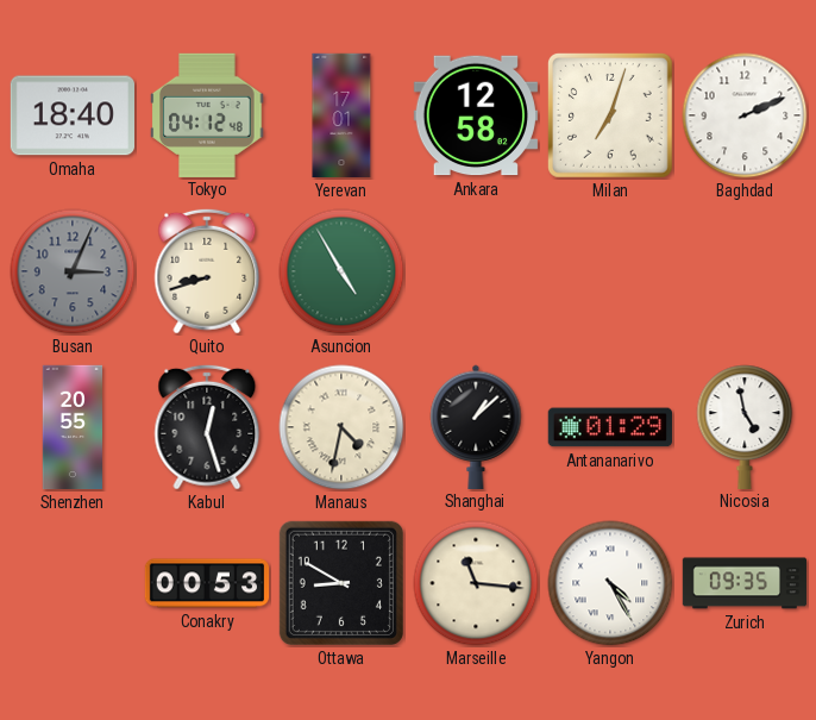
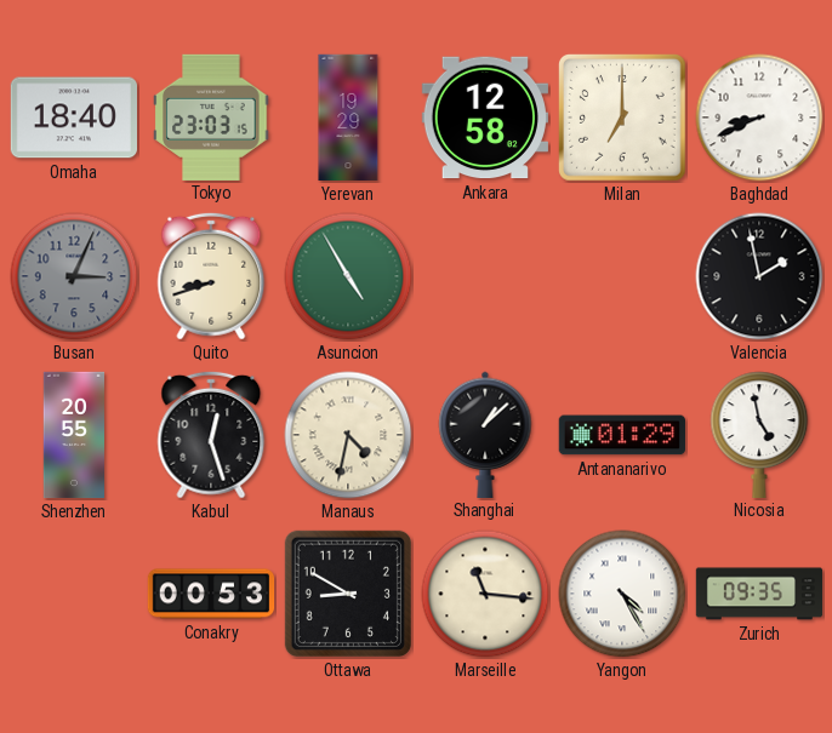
Tokyo: 04:12 -> 23:03 (211, 116)
Yerevan: 17:01 -> 19:29 (348, 118)
Milan: 7:03 -> 7:00 (622, 118)
Baghdad: 2:11 -> 8:41 (759, 118)
Valencia: none -> 1:58 (759, 276)
